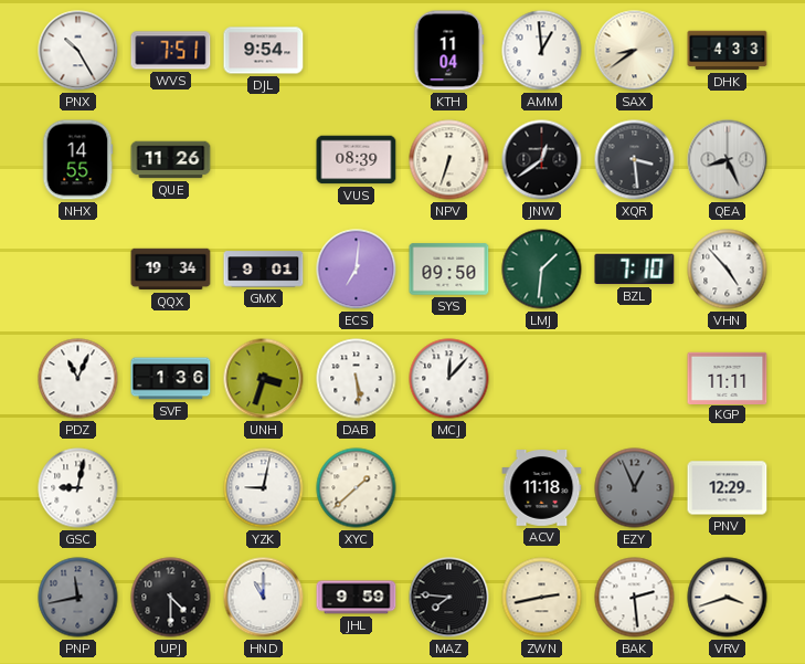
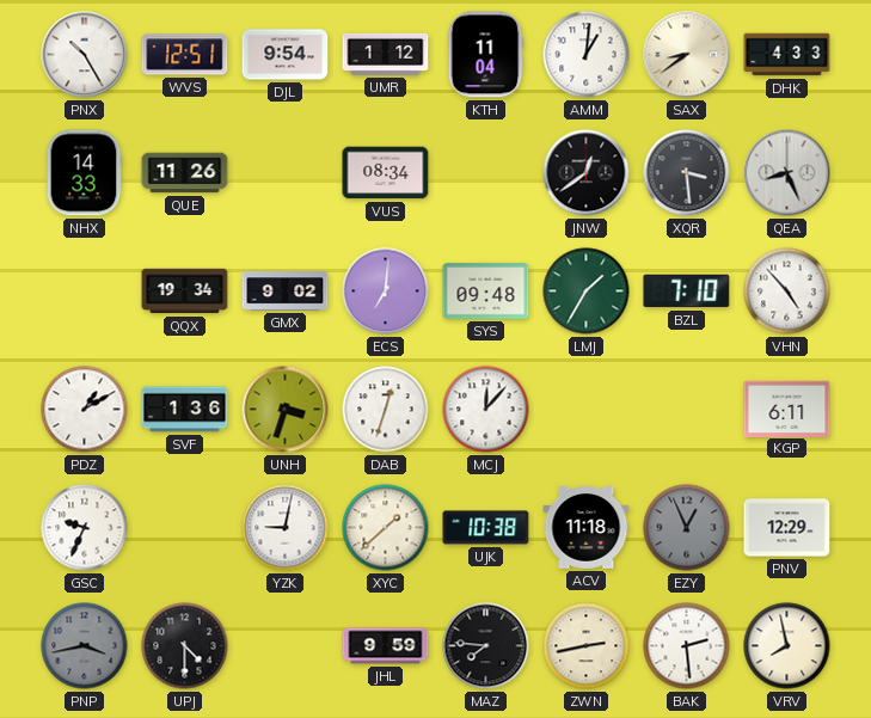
WVS: 7:51 -> 12:51 (185, 55)
UMR: none -> 1:12 (386, 54)
AMM: 12:59 -> 1:01 (587, 55)
NHX: 14:55 -> 14:33 (84, 173)
VUS: 08:39 -> 08:34 (386, 173)
NPV: 6:33 -> none (449, 160)
GMX: 9:01 -> 9:02 (286, 292)
SYS: 09:50 -> 09:48 (486, 292)
LMJ: 1:31 -> 1:35 (587, 292)
PDZ: 11:04 -> 1:10 (85, 410)
DAB: 5:29 -> 12:33 (386, 410)
KGP: 11:11 -> 6:11 (787, 409)
GSC: 9:02 -> 9:34 (85, 528)
UJK: none -> 10:38 (486, 528)
PNP: 11:43 -> 3:43 (85, 646)
HND: 11:00 -> none (264, 598)
VRV: 3:42 -> 7:58 (787, 646)
